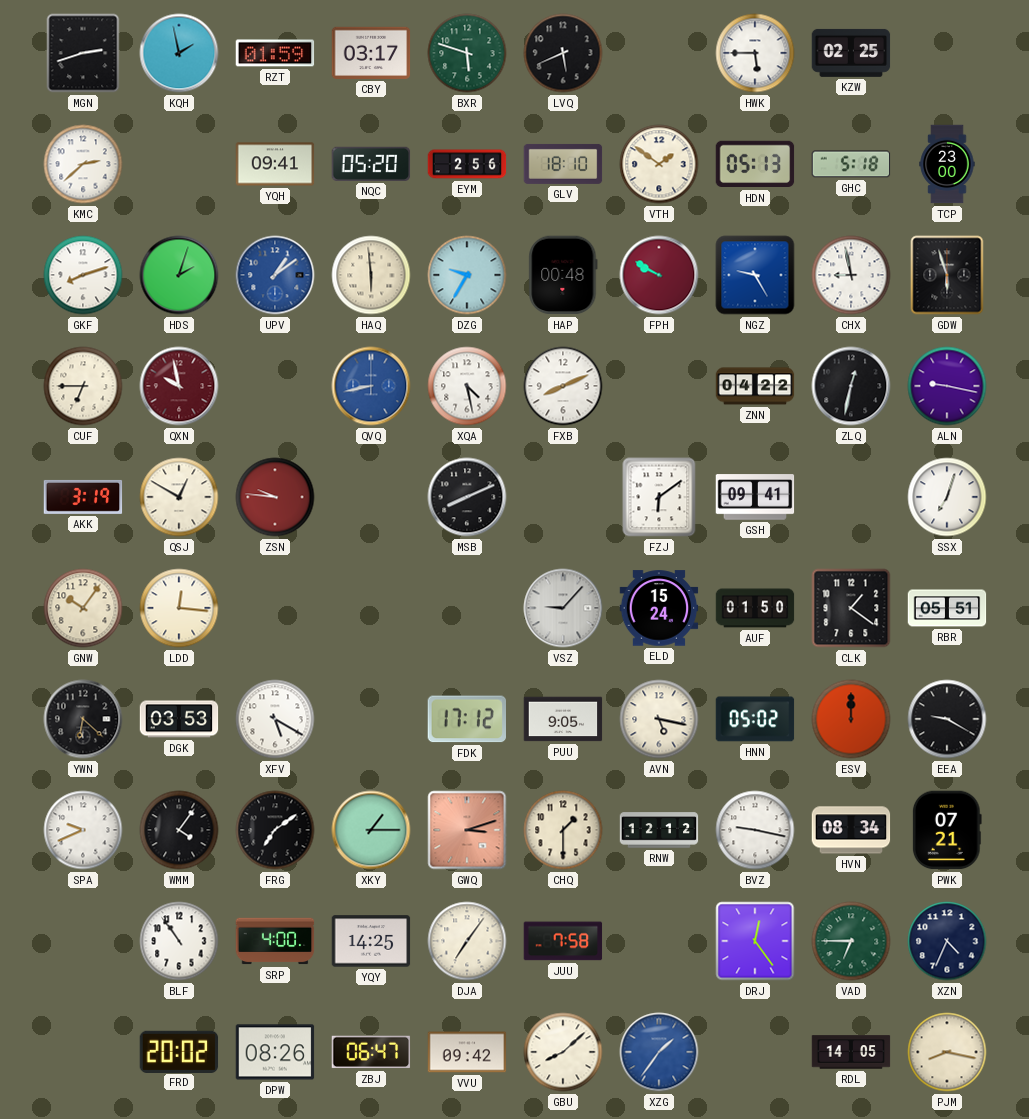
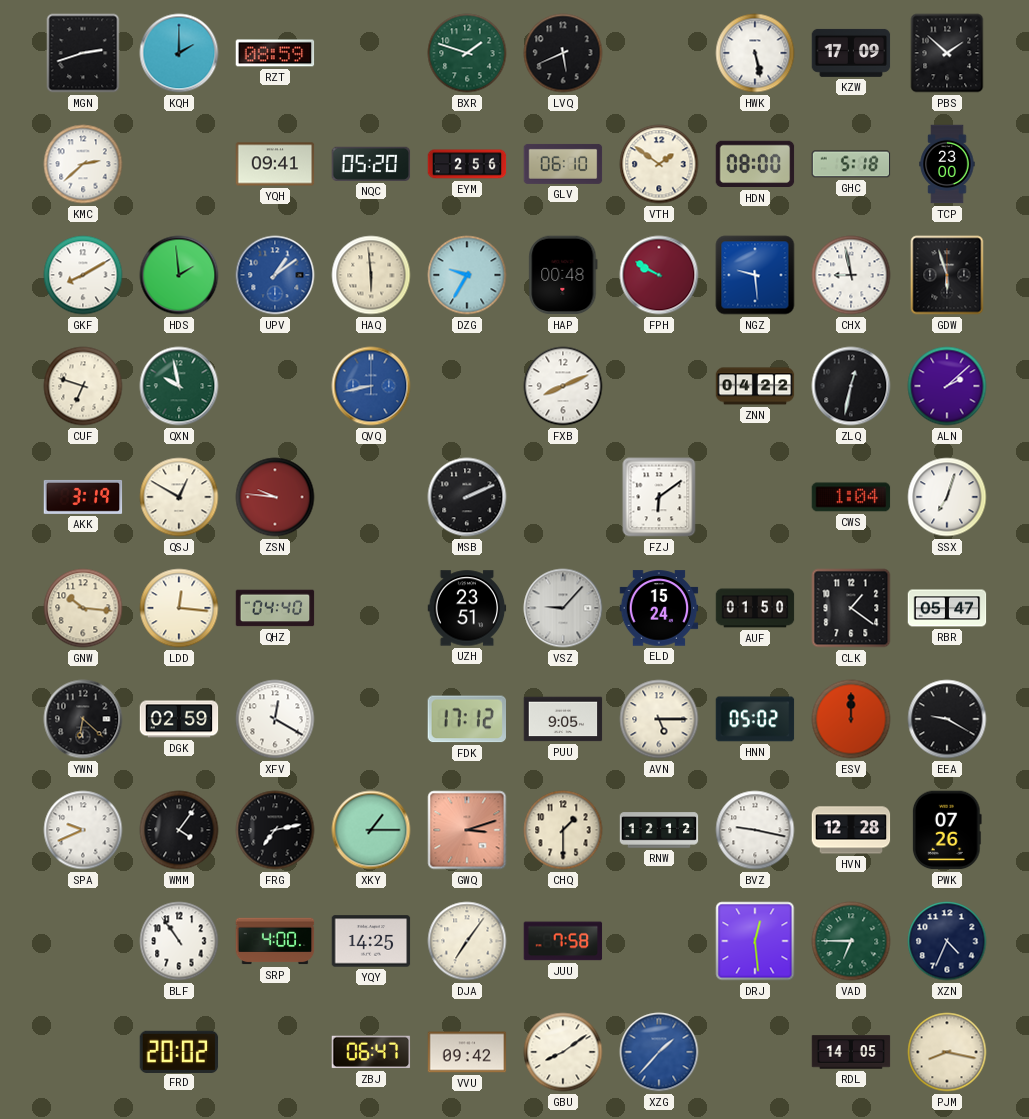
KQH: 1:58 -> 2:00 (179, 53)
RZT: 01:59 -> 08:59 (275, 53)
CBY: 03:17 -> none (371, 53)
BXR: 5:48 -> 1:48 (467, 53)
HWK: 5:45 -> 5:28 (755, 53)
KZW: 02:25 -> 17:09 (851, 53)
PBS: none -> 1:52 (947, 53)
GLV: 18:10 -> 06:10 (563, 164)
HDN: 05:13 -> 08:00 (755, 164)
GKF: 8:12 -> 8:10 (83, 275)
HDS: 2:03 -> 1:59 (179, 275)
NGZ: 9:25 -> 9:29 (755, 275)
CUF: 6:45 -> 6:48 (83, 386)
QXN dial: burgundy -> green (179, 386)
XQA: 4:28 -> none (467, 386)
ALN: 9:17 -> 2:08 (947, 386)
MSB: 8:11 -> 2:11 (467, 497)
GSH: 09:41 -> none (755, 497)
CWS: none -> 1:04 (851, 497)
GNW: 10:06 -> 10:16 (83, 608)
QHZ: none -> 04:40 (275, 608)
UZH: none -> 23:51 (467, 608)
RBR: 05:51 -> 05:47 (947, 608)
DGK: 03:53 -> 02:59 (179, 719)
XFV: 5:20 -> 12:20 (275, 719)
AVN: 5:17 -> 5:15 (659, 719)
FRG: 7:09 -> 7:13 (275, 830)
HVN: 08:34 -> 12:28 (851, 830)
PWK: 07:21 -> 07:26 (947, 830)
DRJ: 12:24 -> 12:29 (755, 941)
DPW: 08:26 -> none (275, 1052)
GBU: 8:08 -> 8:09 (563, 1052)
XZG: 1:36 -> 1:37 (659, 1052)
